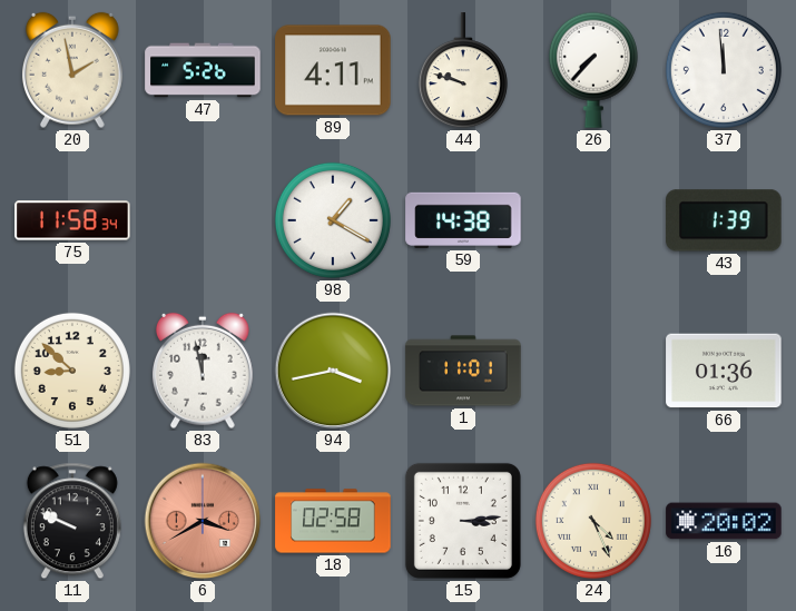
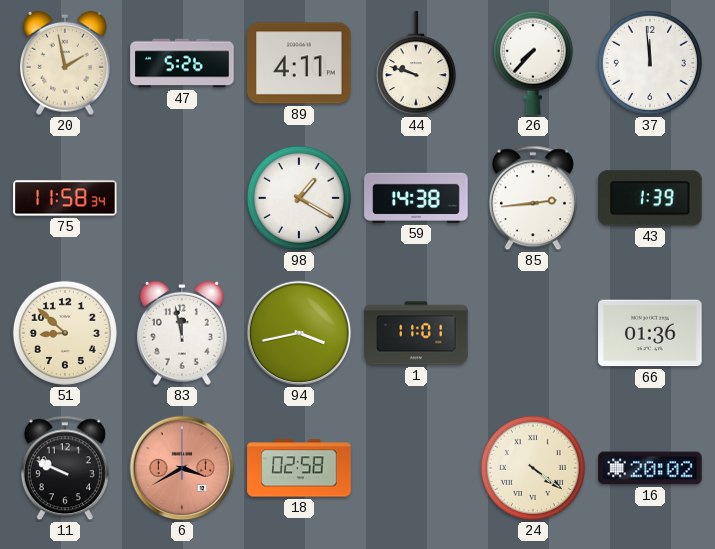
85: none -> 2:44 (533, 198)
15: 3:14 -> none (463, 521)
24: 4:26 -> 4:21 (533, 468)
